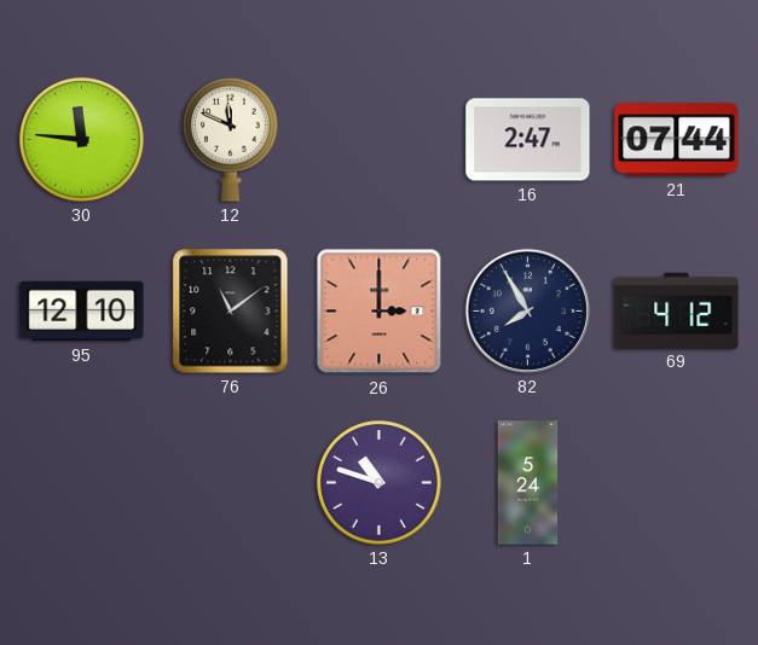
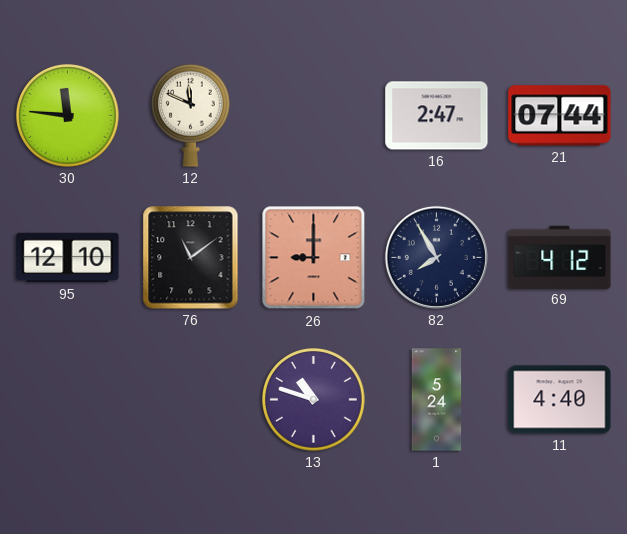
26: 3:00 -> 9:00 (314, 258)
11: none -> 4:40 (560, 400)
